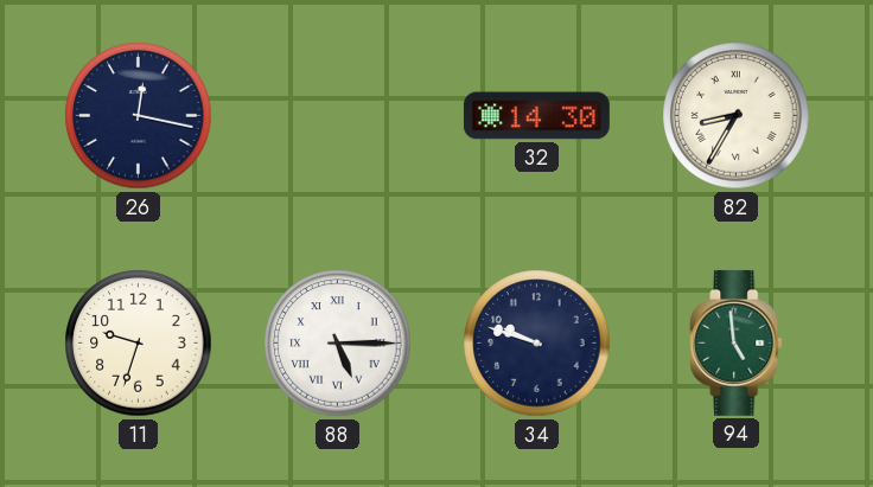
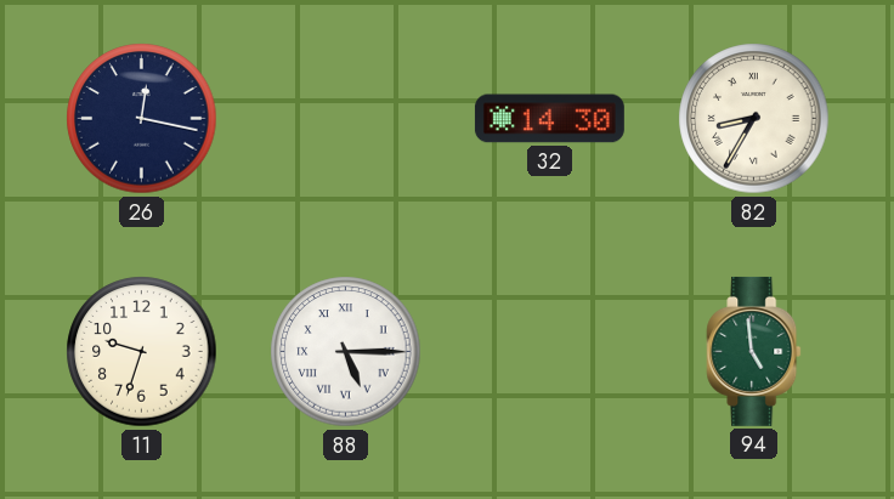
34: 9:48 -> none (537, 344)
